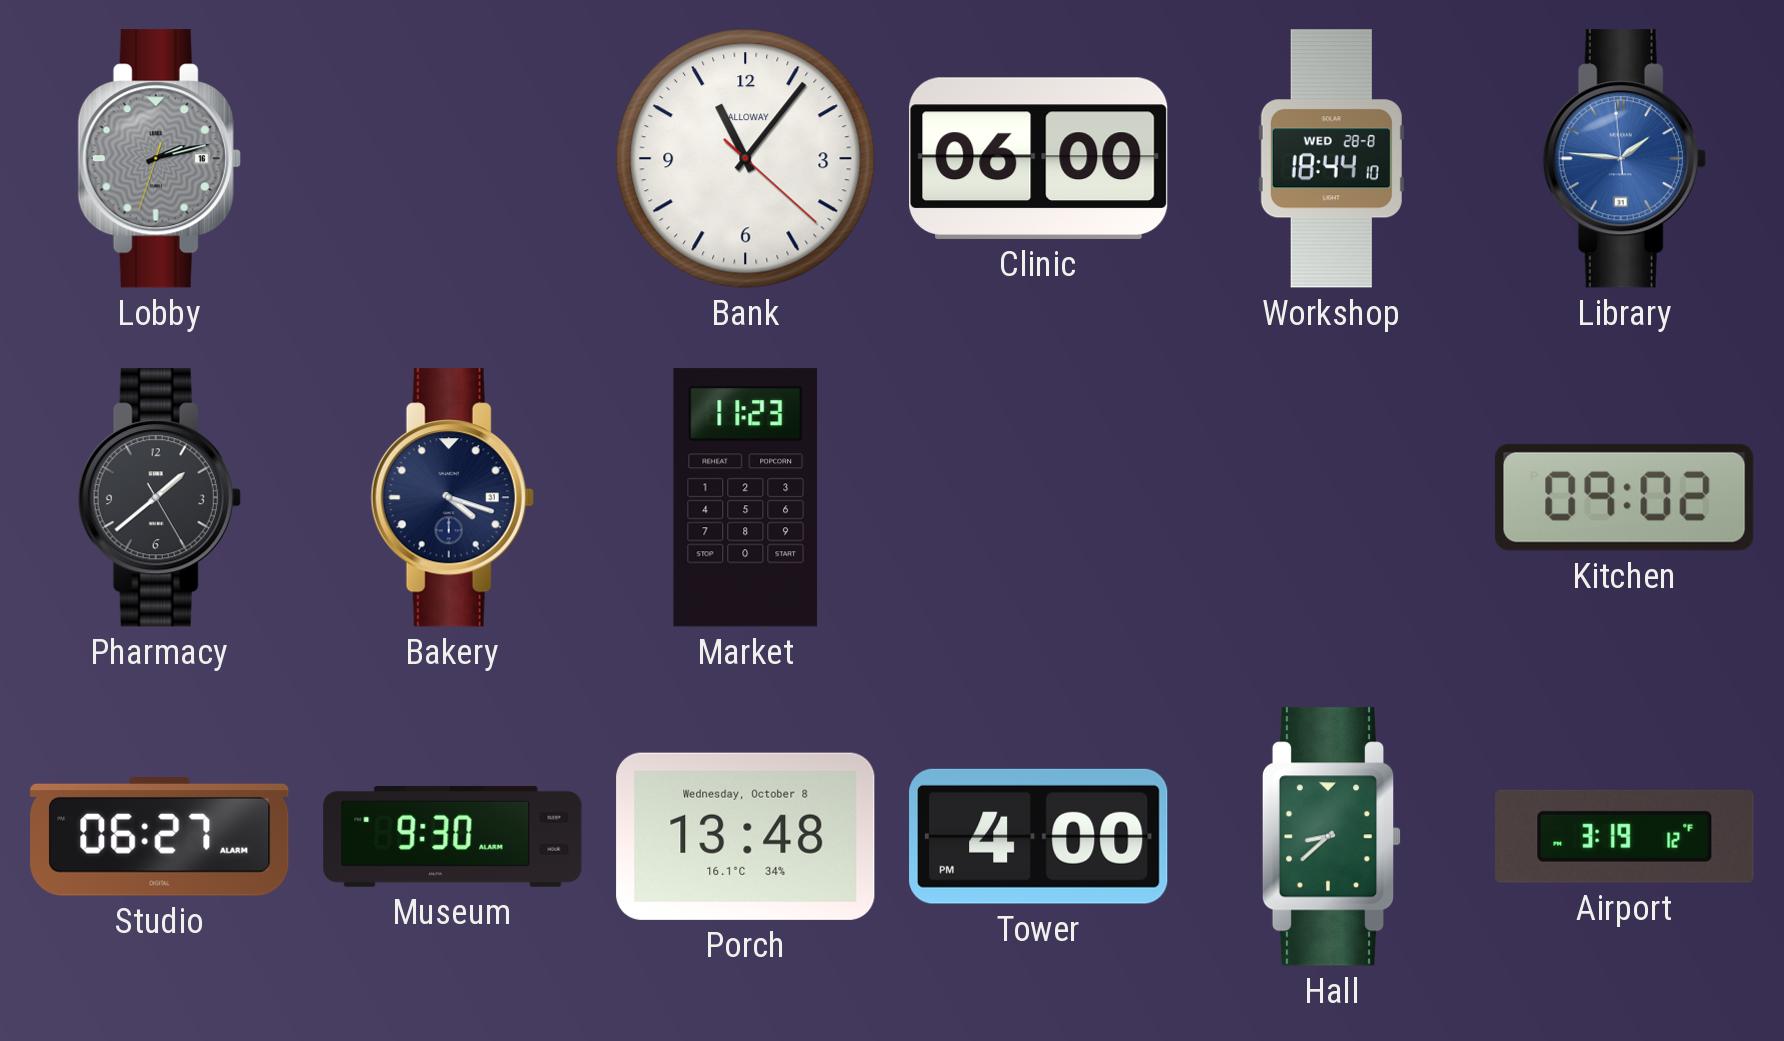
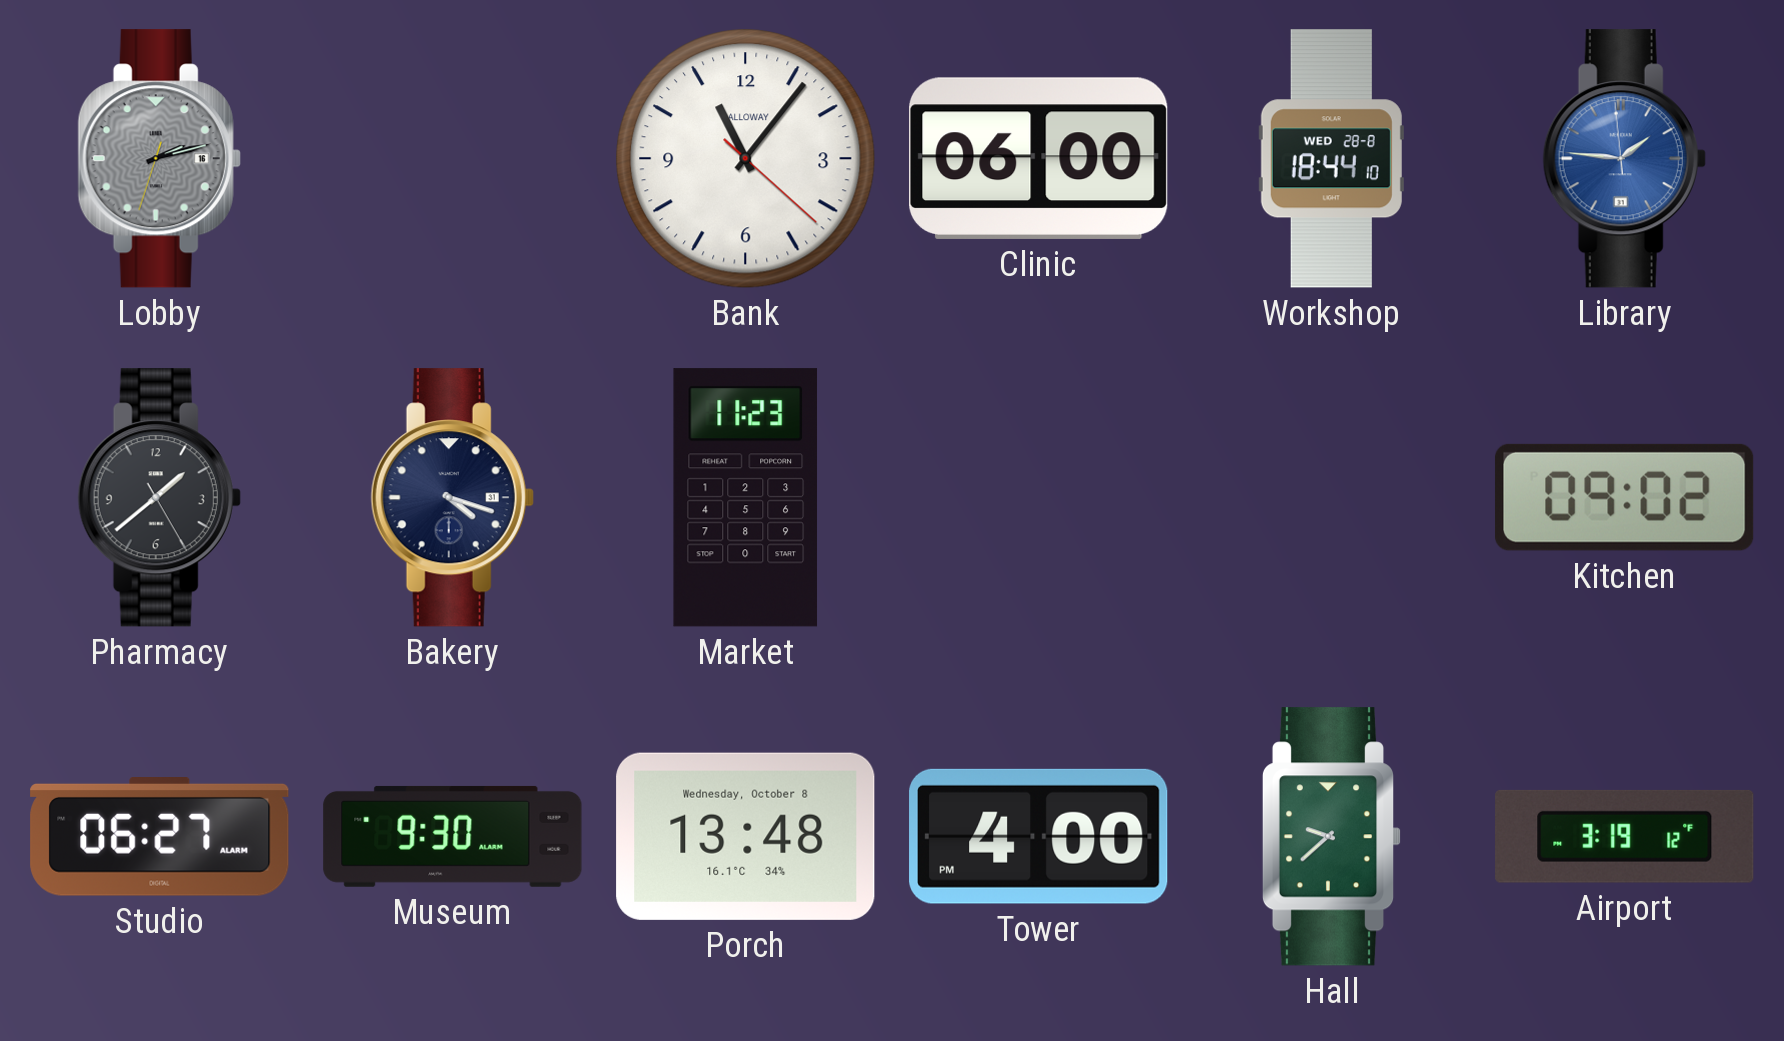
Hall: 8:38 -> 9:38 (1332, 837)
